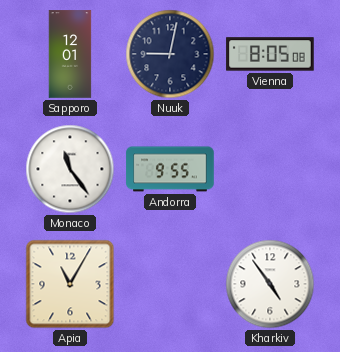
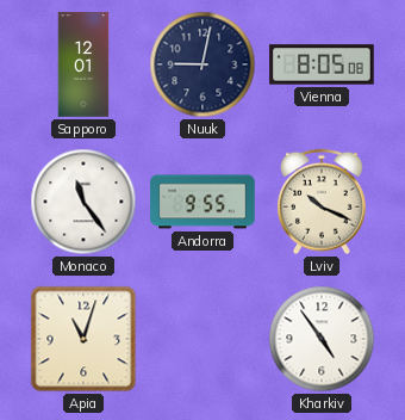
Lviv: none -> 10:19 (323, 202)
Apia: 11:05 -> 11:03 (83, 339)
